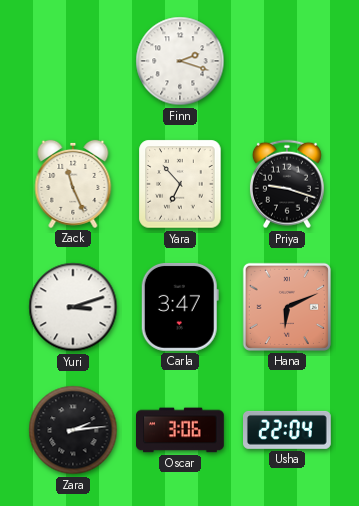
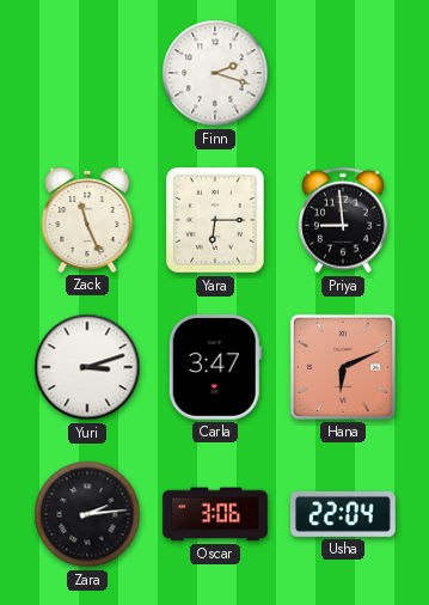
Yara: 6:53 -> 6:15 (215, 220)
Priya: 9:18 -> 8:59 (343, 220)
